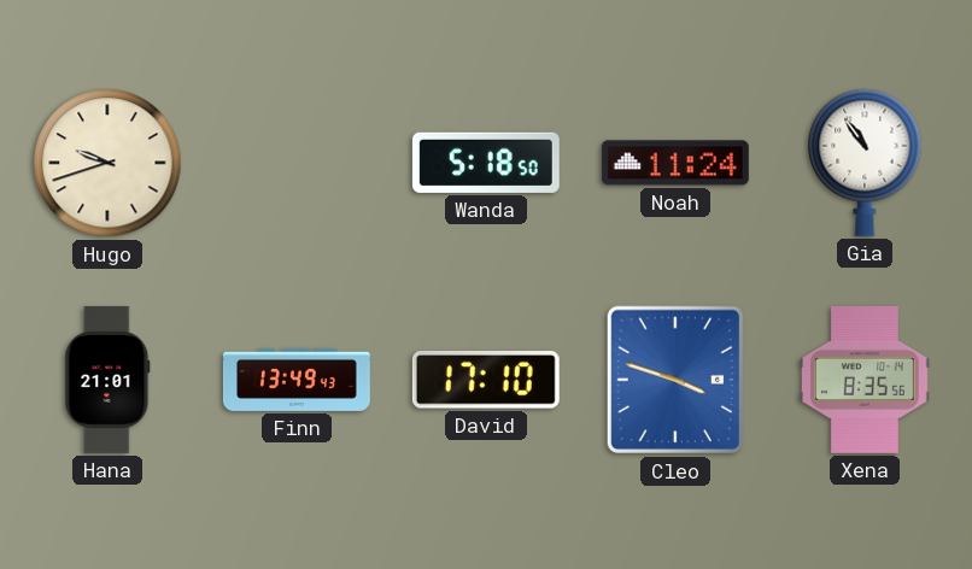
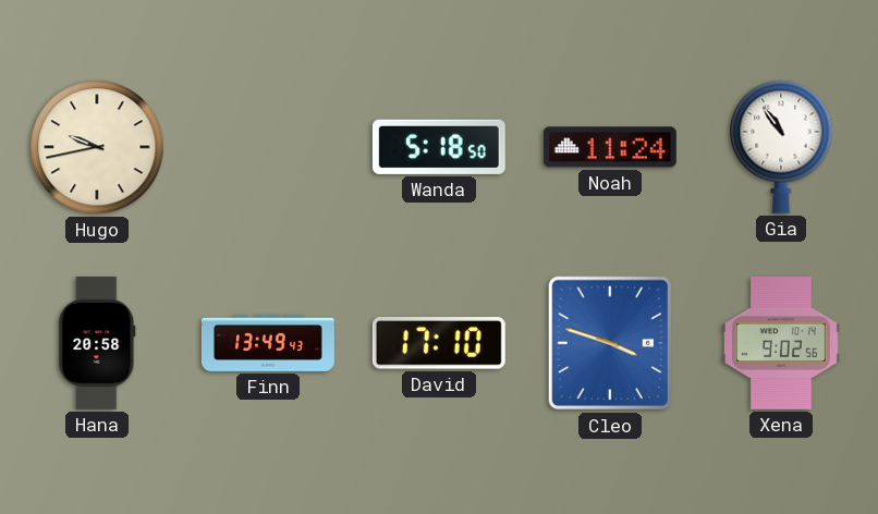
Hugo: 9:42 -> 9:43 (97, 147)
Hana: 21:01 -> 20:58 (97, 343)
Xena: 8:35 -> 9:02 (782, 343)
